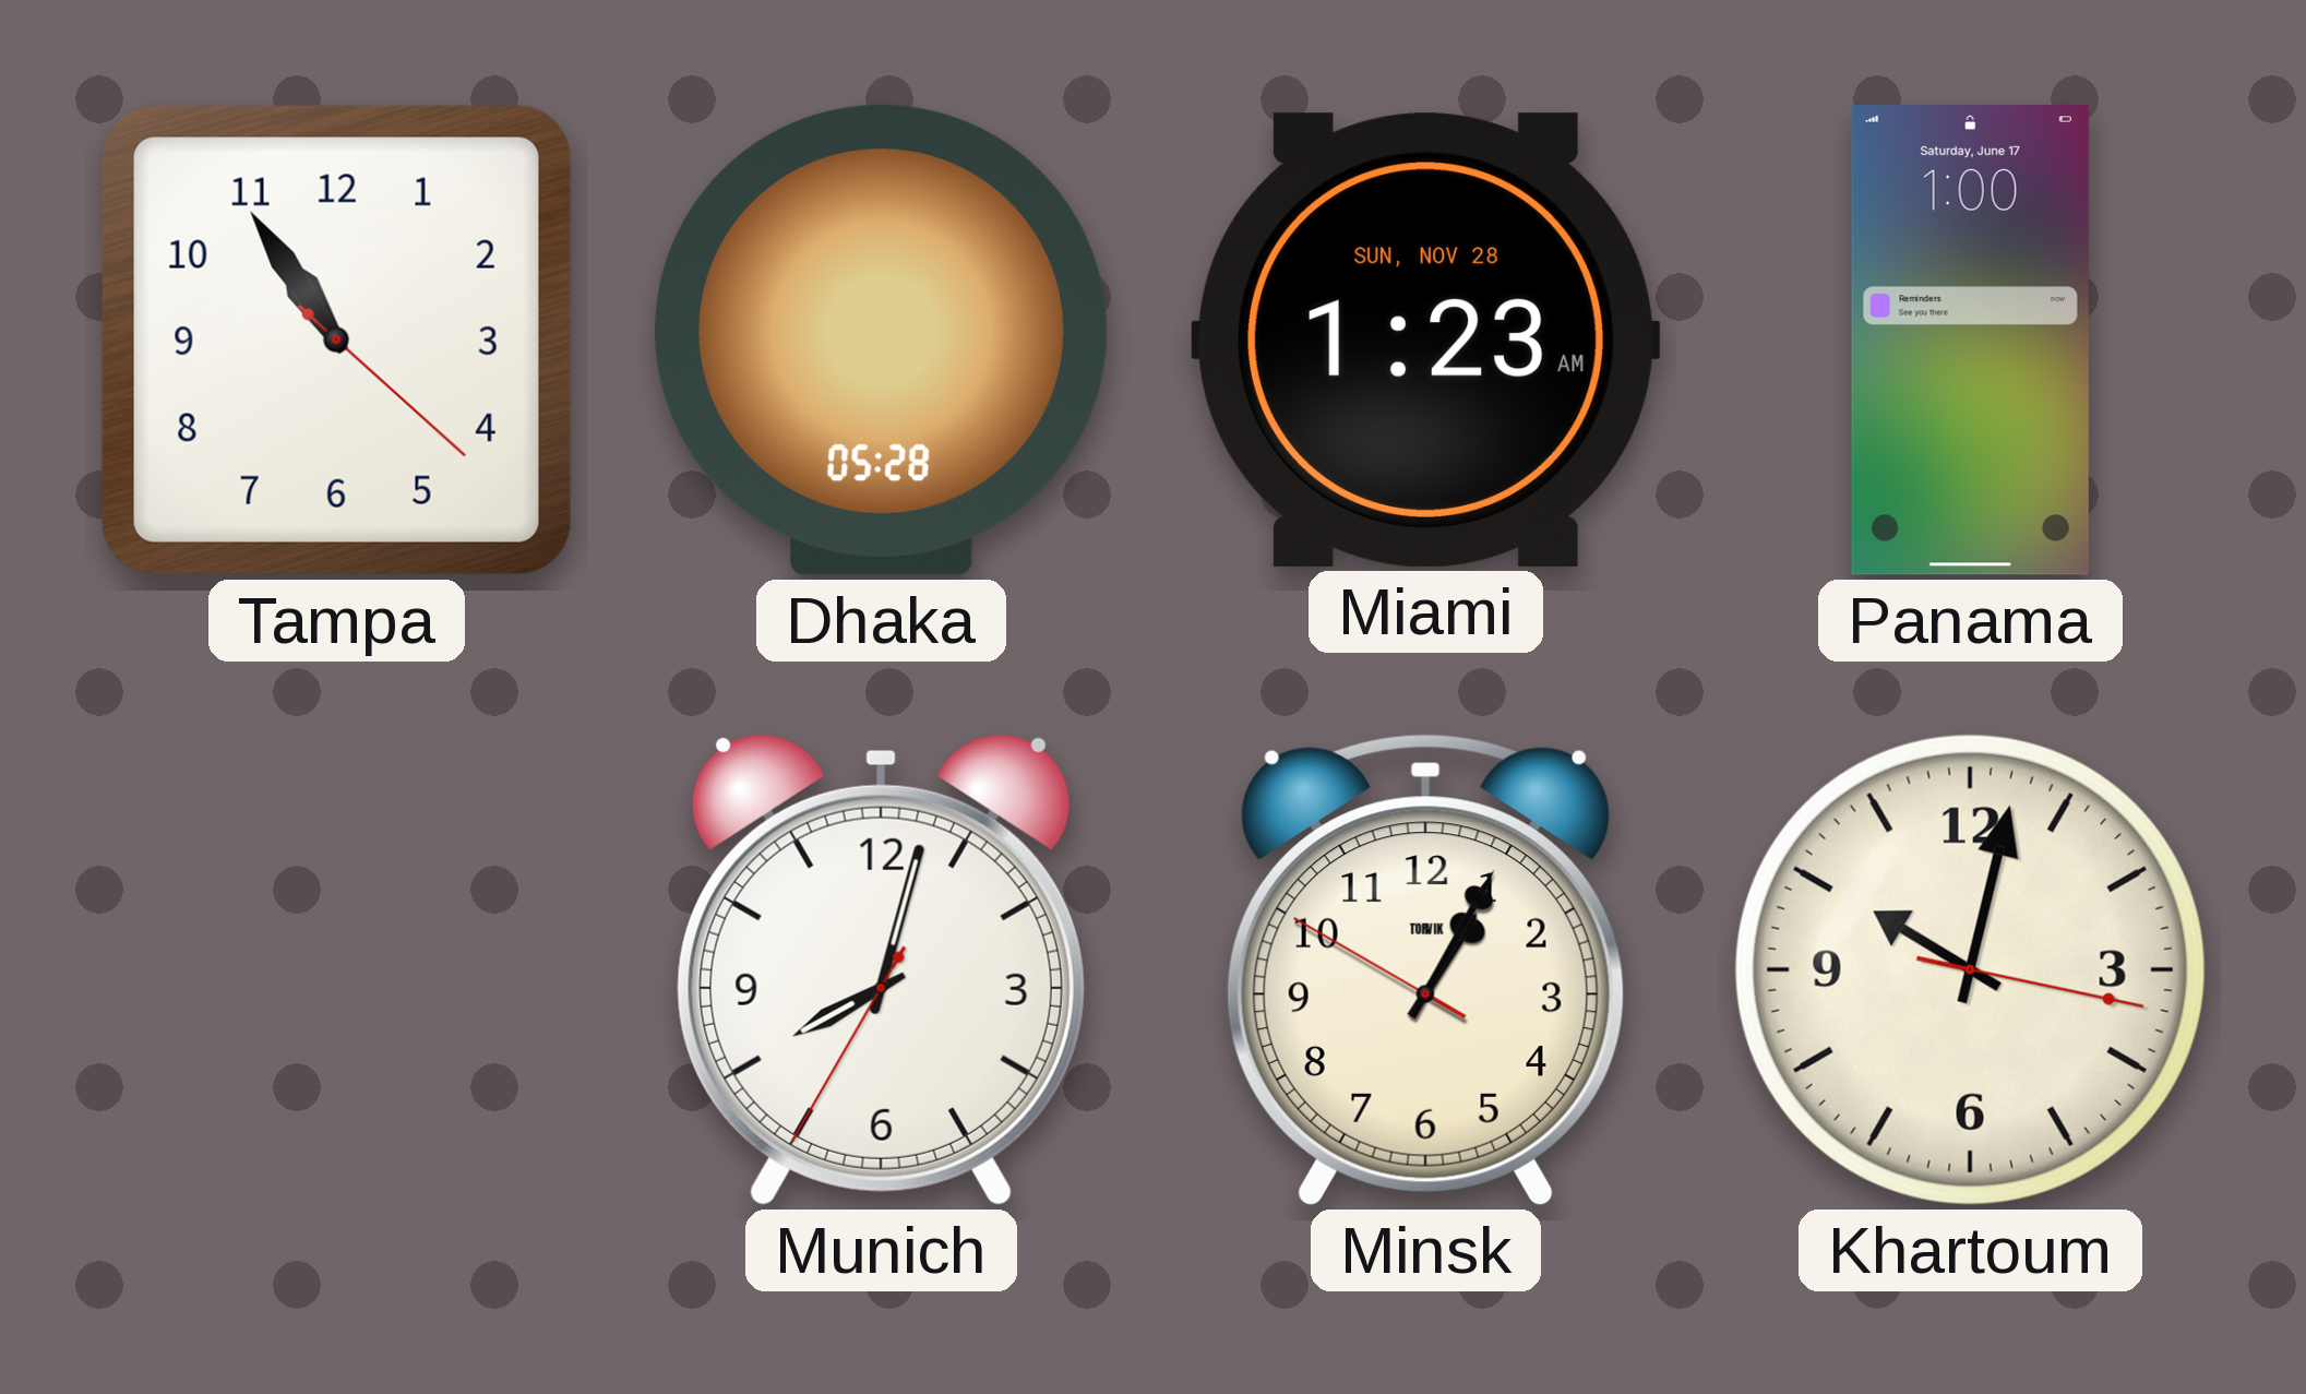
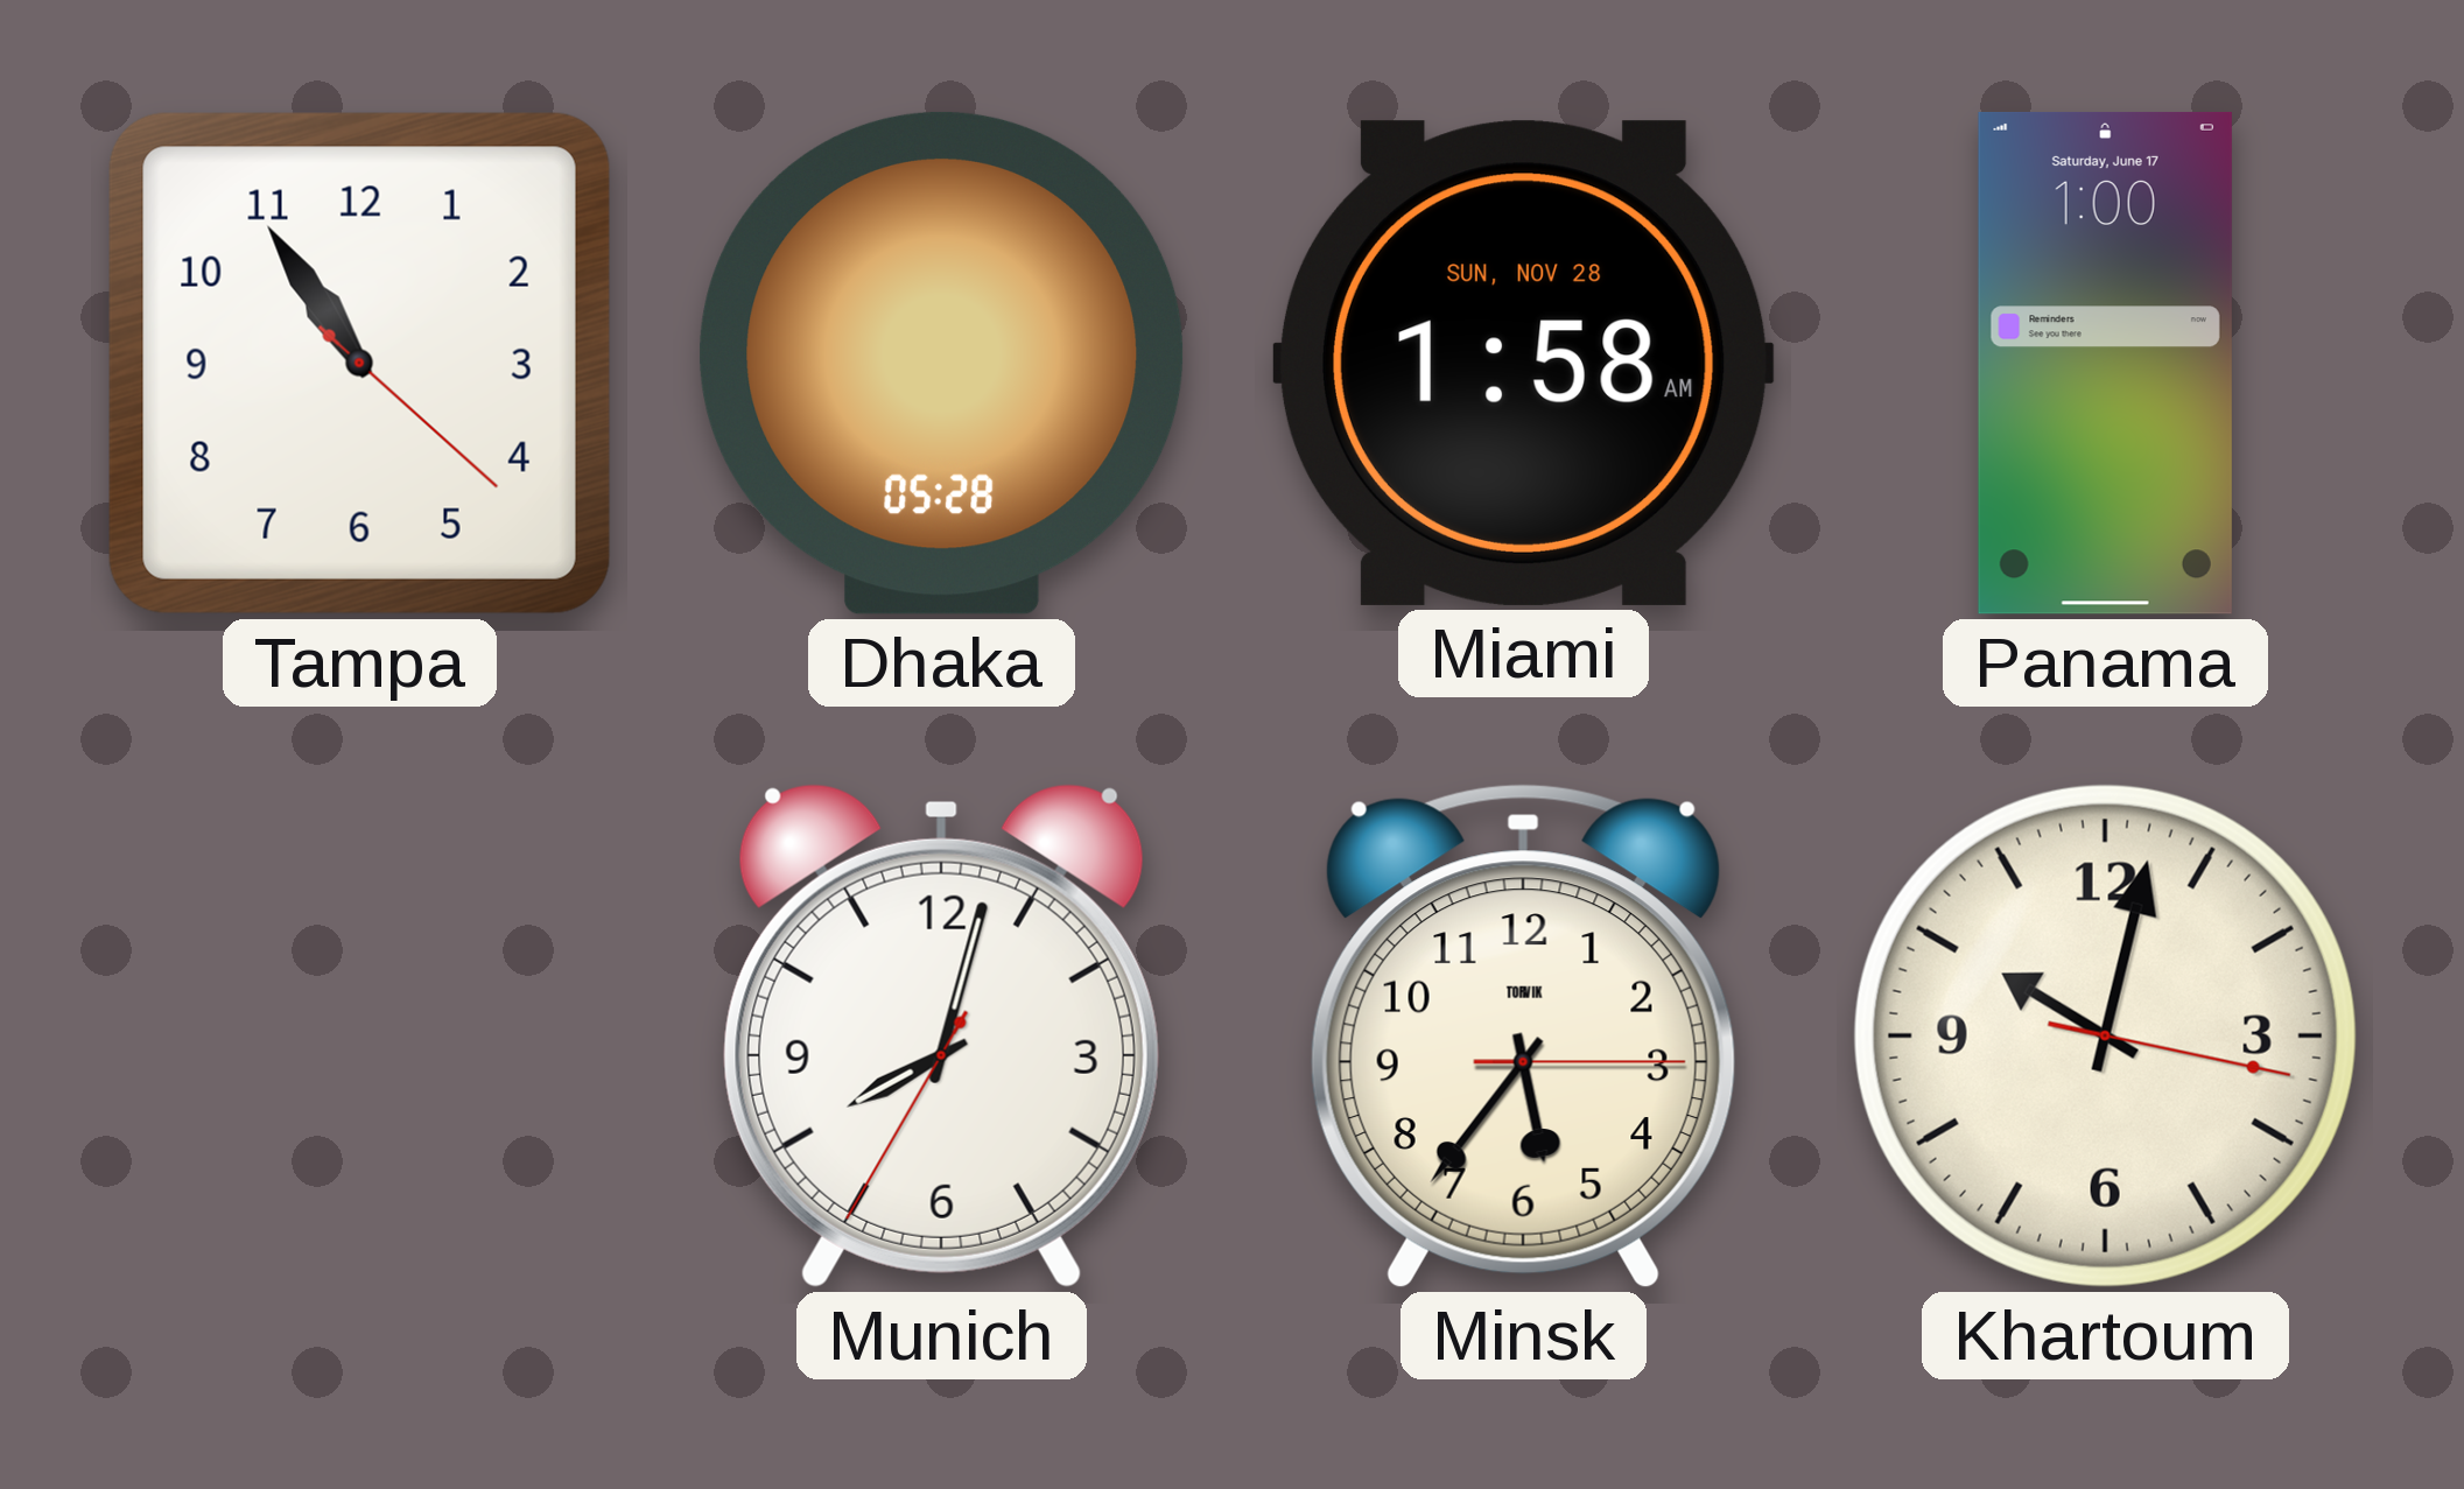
Miami: 1:23 -> 1:58 (1523, 363)
Minsk: 1:04 -> 5:36 (1523, 1035)
